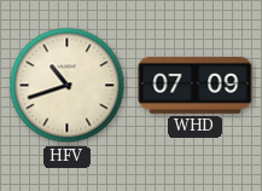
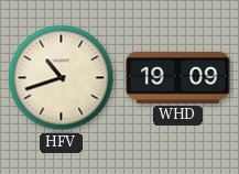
WHD: 07:09 -> 19:09 (178, 77)
